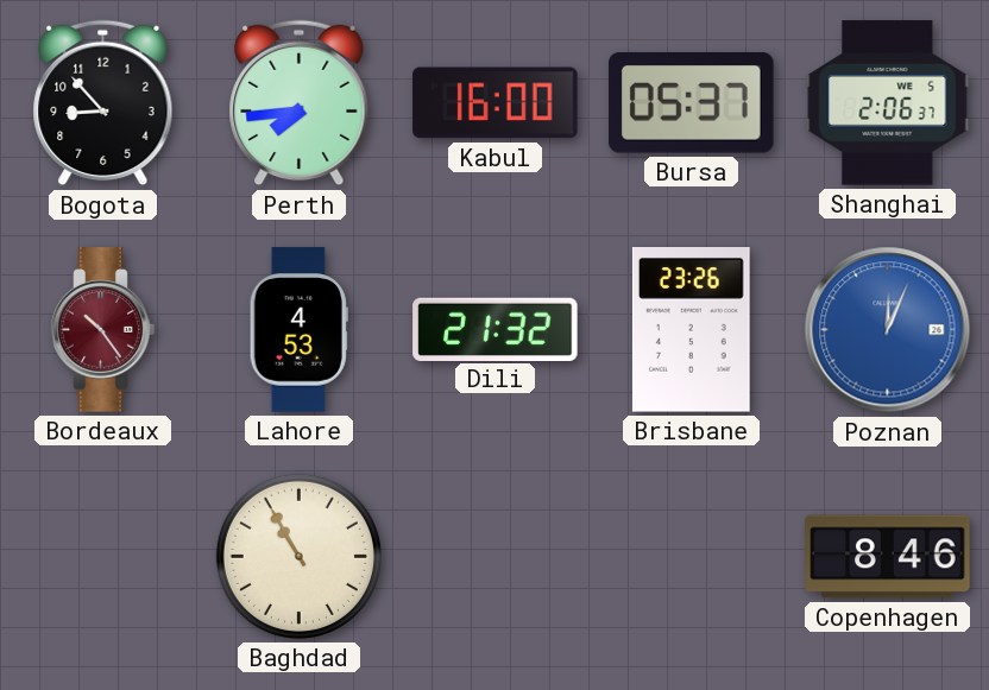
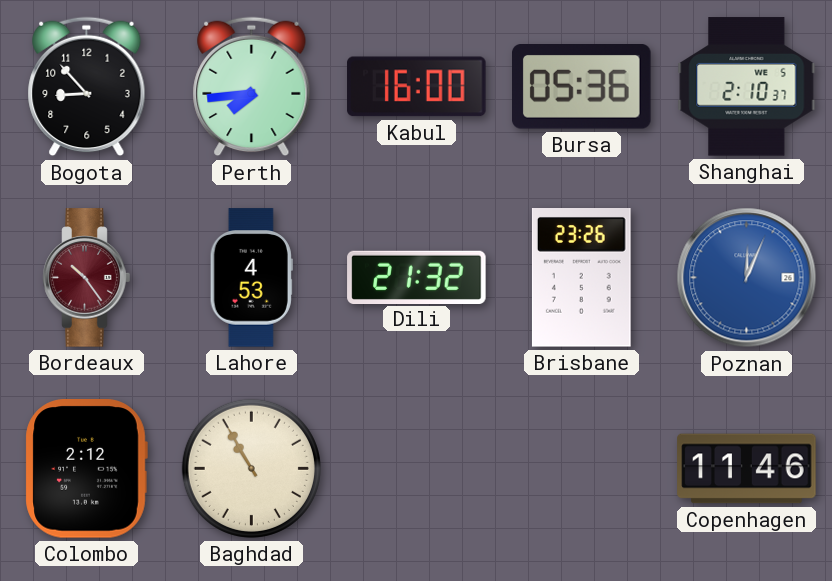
Bursa: 05:37 -> 05:36 (582, 87)
Shanghai: 2:06 -> 2:10 (747, 87)
Colombo: none -> 2:12 (86, 469)
Copenhagen: 8:46 -> 11:46 (747, 469)
